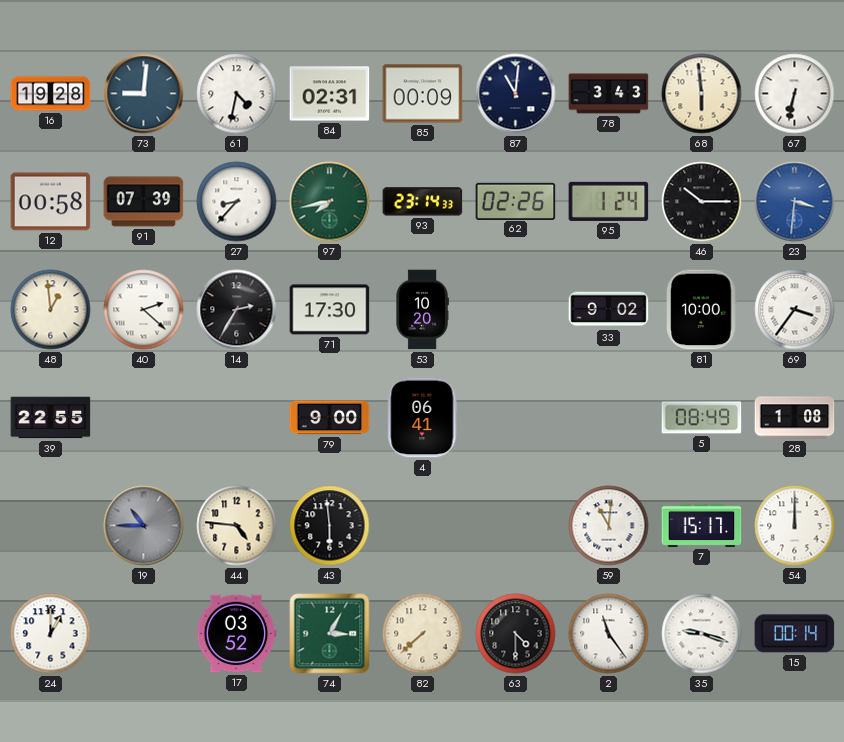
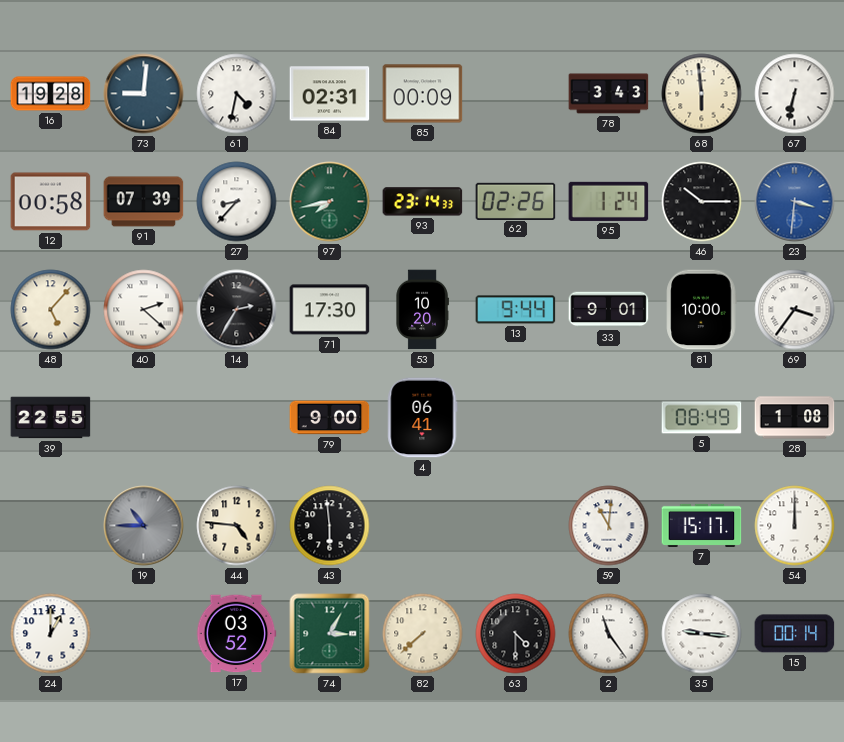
87: 11:01 -> none (516, 94)
48: 12:59 -> 5:07 (51, 310)
13: none -> 9:44 (516, 310)
33: 9:02 -> 9:01 (609, 310)
35: 9:18 -> 9:16 (702, 634)
